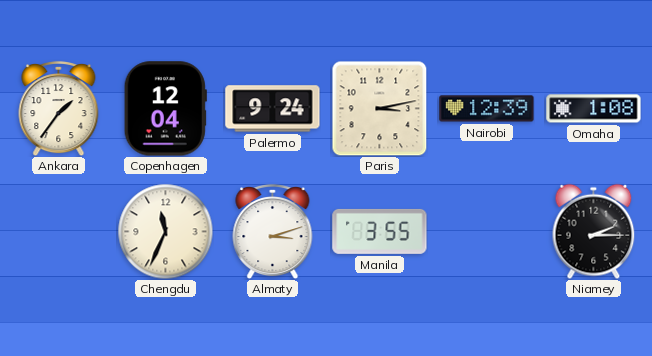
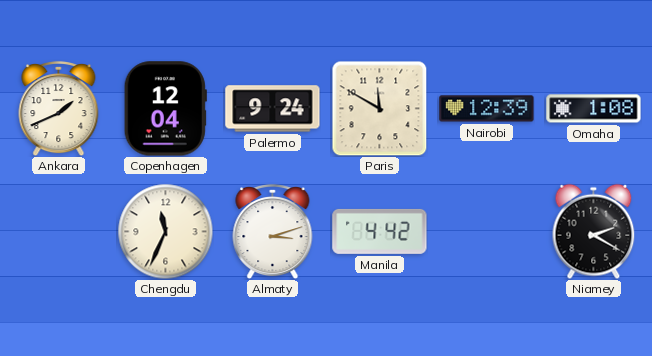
Ankara: 1:36 -> 1:41 (59, 108)
Paris: 3:13 -> 11:50 (379, 108)
Manila: 3:55 -> 4:42 (380, 231)
Niamey: 2:15 -> 2:20 (594, 231)
